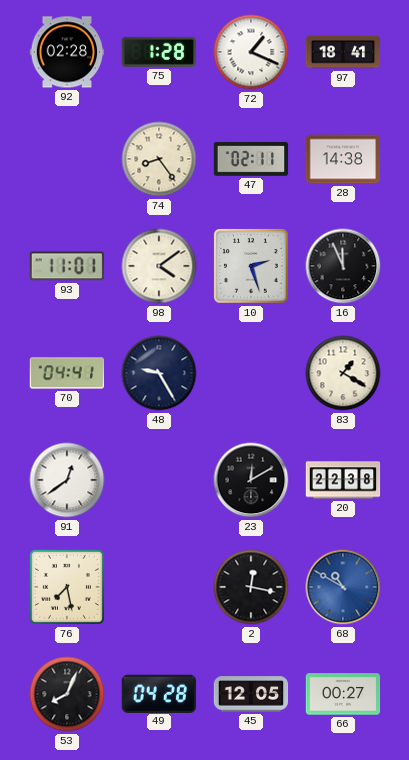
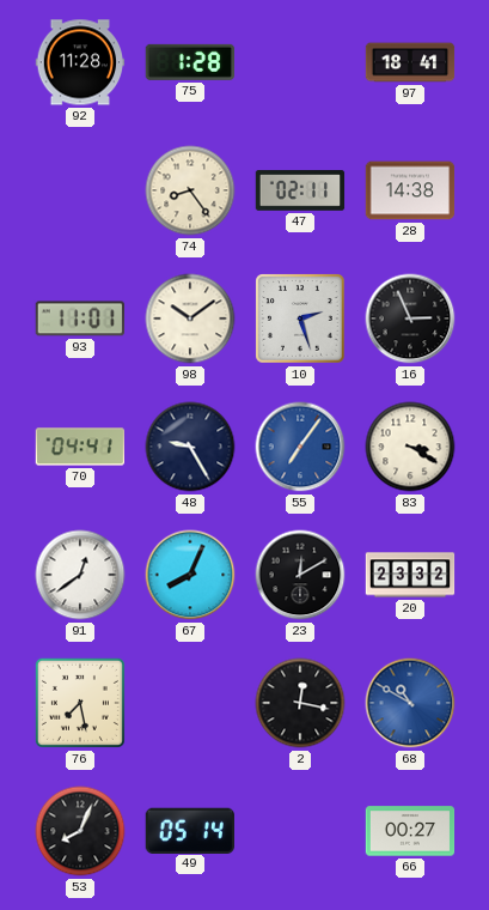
92: 02:28 -> 11:28 (80, 62)
72: 1:19 -> none (251, 52)
98: 4:09 -> 10:09 (190, 318)
16: 11:56 -> 2:56 (410, 318)
55: none -> 7:06 (300, 447)
83: 1:20 -> 3:20 (410, 447)
67: none -> 8:04 (190, 575)
20: 22:38 -> 23:32 (410, 575)
49: 04:28 -> 05:14 (190, 830)
45: 12:05 -> none (251, 694)
